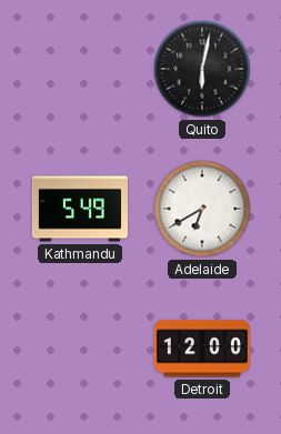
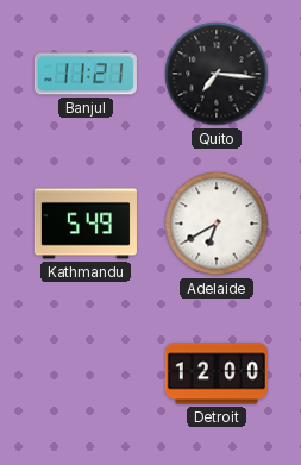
Banjul: none -> 11:21 (86, 74)
Quito: 6:02 -> 7:16 (217, 74)
